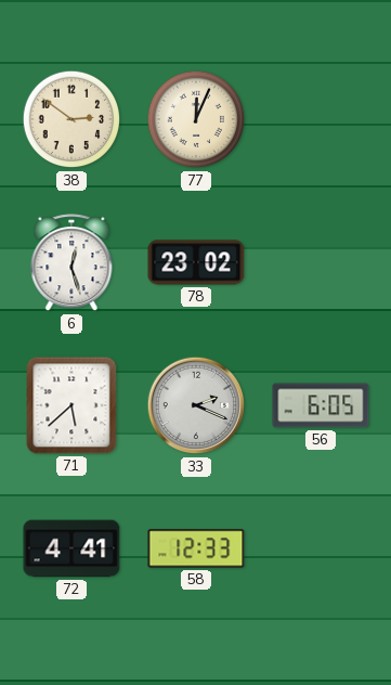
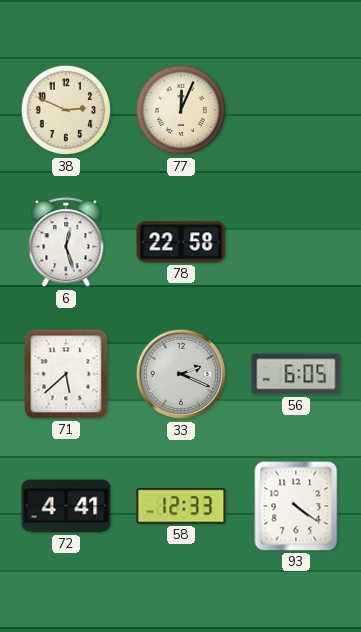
38: 2:51 -> 2:49 (66, 110)
78: 23:02 -> 22:58 (181, 242)
93: none -> 4:21 (296, 506)
